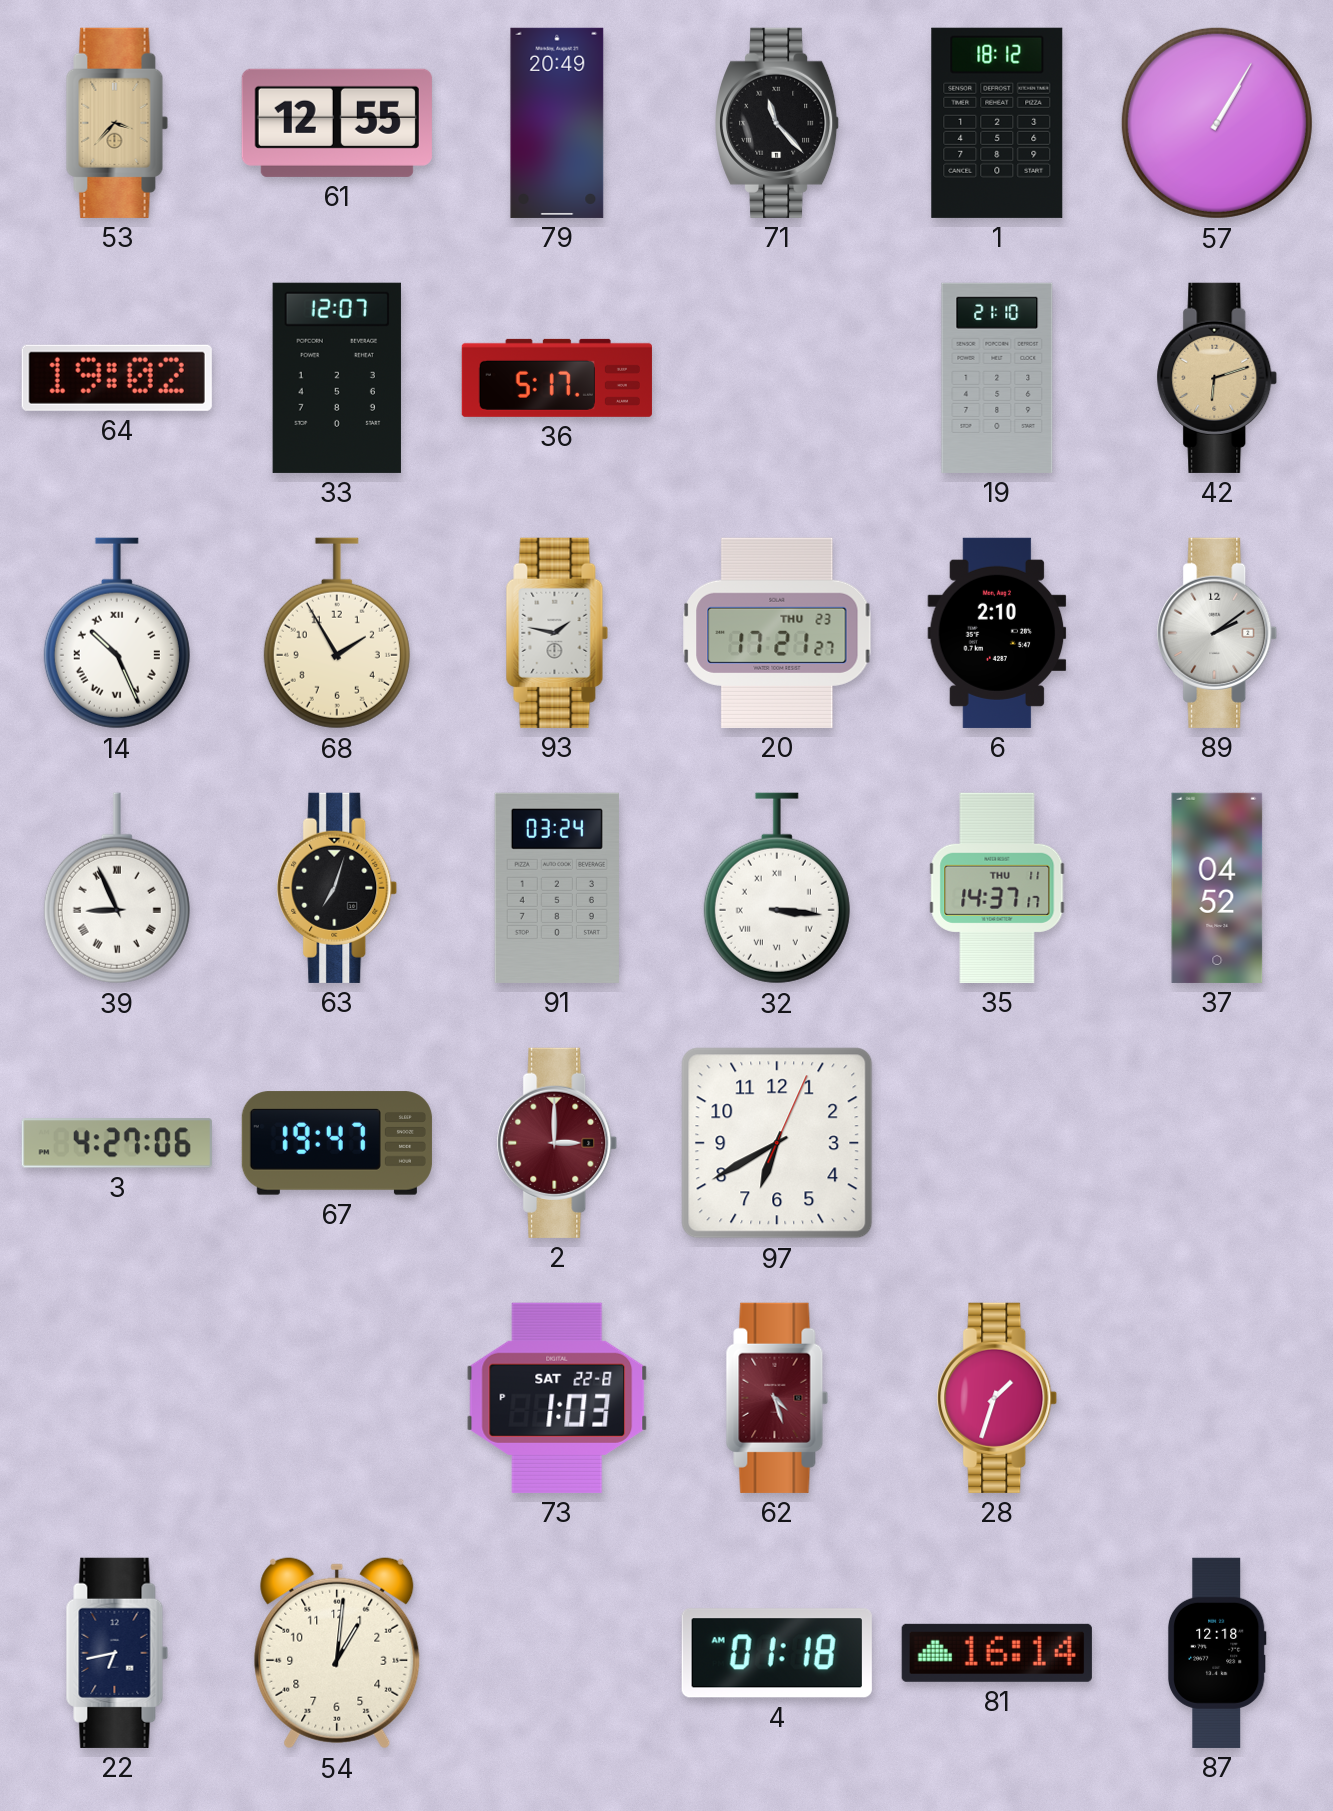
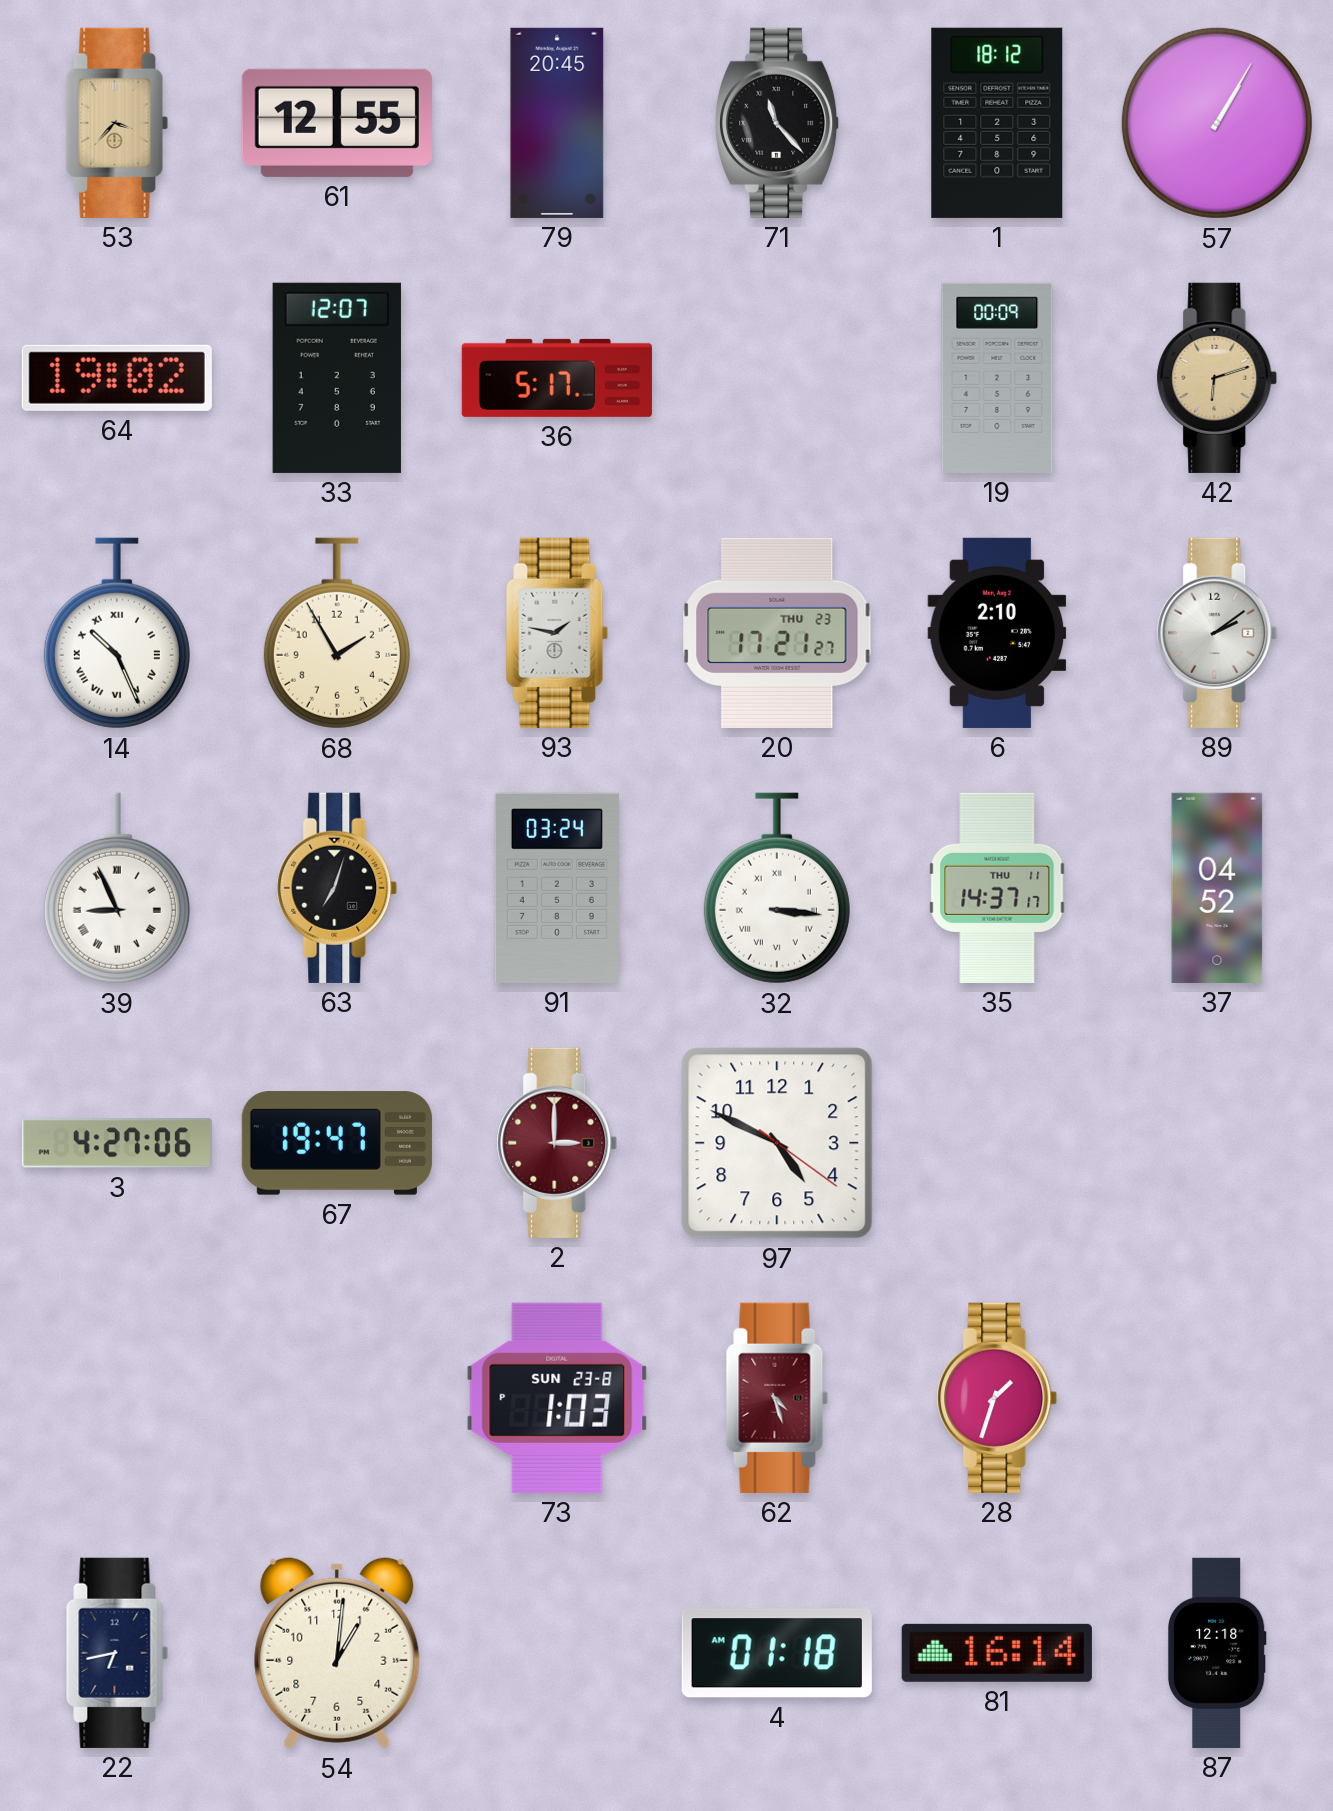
79: 20:49 -> 20:45 (557, 123)
19: 21:10 -> 00:09 (997, 378)
97: 6:40 -> 4:49 (777, 1143)
73 date: SAT 22-8 -> SUN 23-8 (557, 1398)
